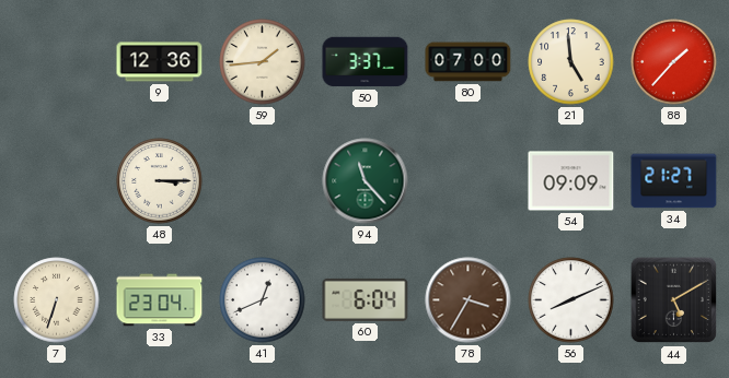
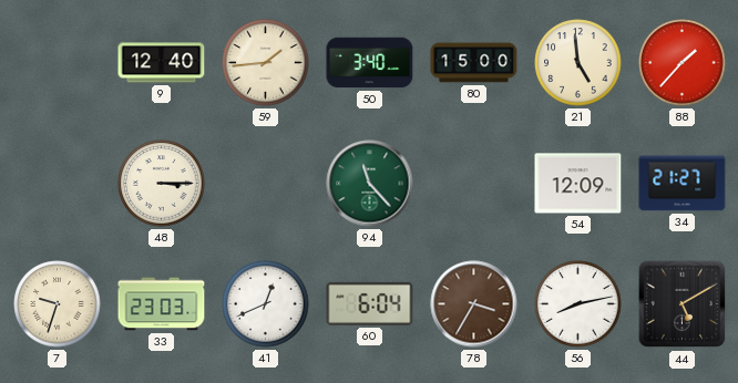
9: 12:36 -> 12:40 (162, 63)
50: 3:37 -> 3:40 (370, 63)
80: 07:00 -> 15:00 (474, 63)
54: 09:09 -> 12:09 (578, 184)
7: 6:33 -> 9:33 (58, 304)
33: 23:04 -> 23:03 (162, 304)
56: 8:11 -> 8:13 (578, 304)
